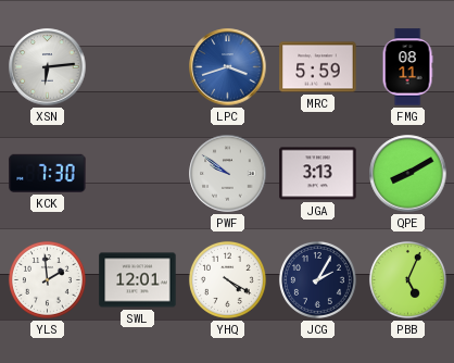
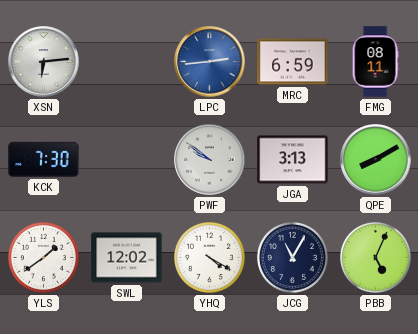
LPC: 3:42 -> 2:44 (210, 62)
MRC: 5:59 -> 6:59 (293, 62)
YLS: 1:59 -> 1:39 (43, 257)
SWL: 12:01 -> 12:02 (127, 258)
JCG: 2:05 -> 11:05 (292, 257)
